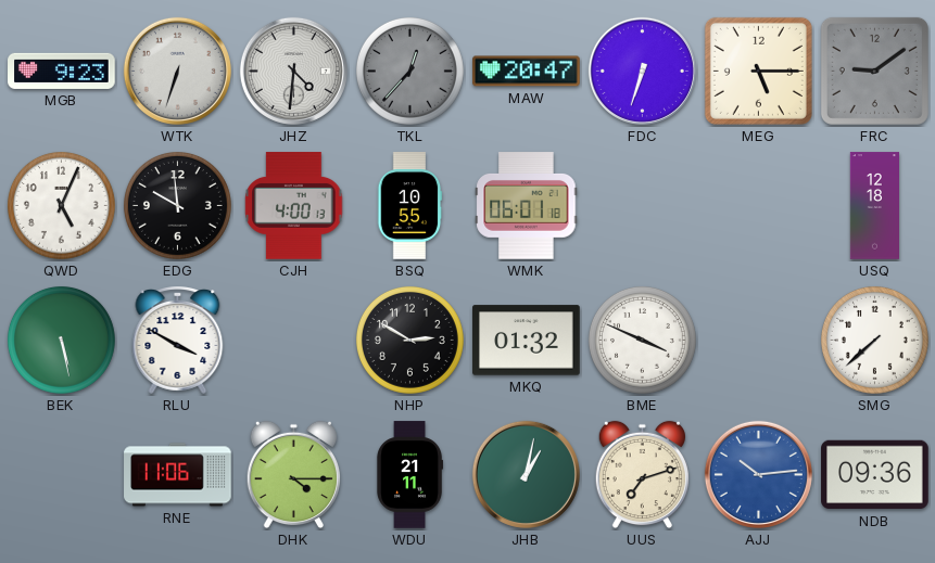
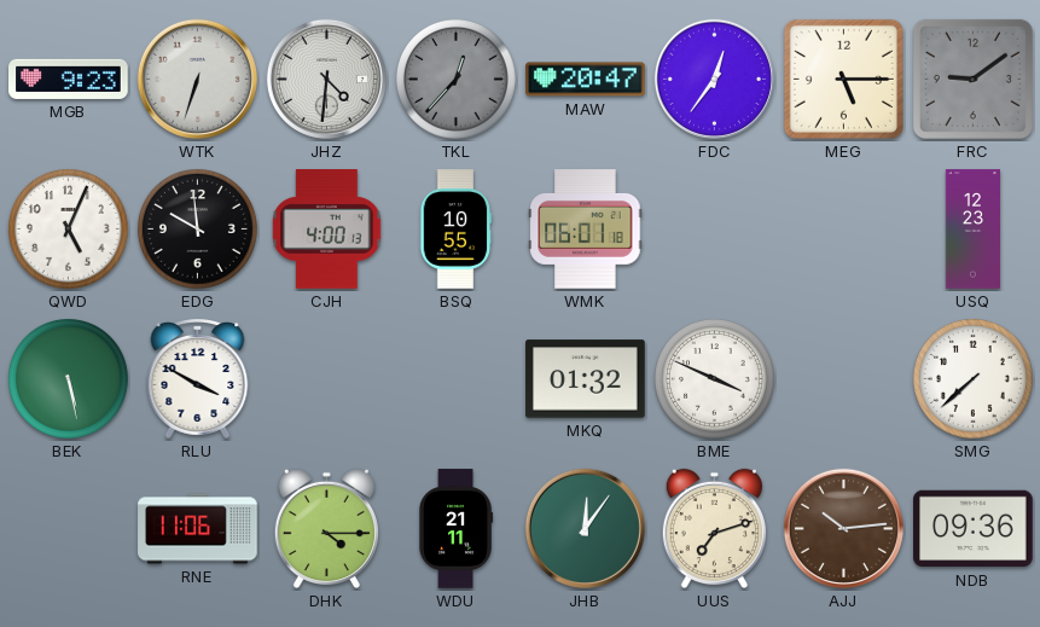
FDC: 6:33 -> 12:36 (714, 79)
USQ: 12:18 -> 12:23 (972, 230)
NHP: 2:50 -> none (409, 340)
JHB: 1:02 -> 12:06 (585, 528)
AJJ dial: blue -> brown (843, 528)
